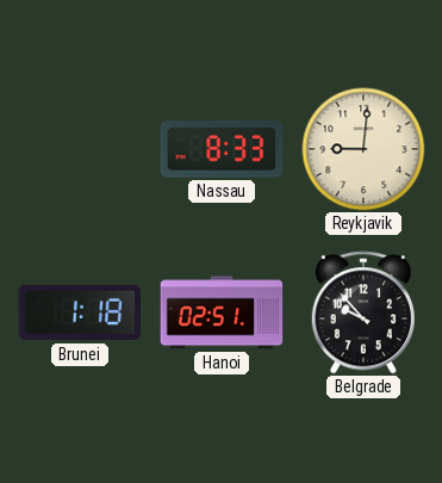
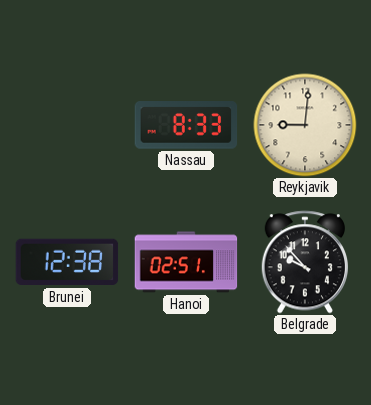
Brunei: 1:18 -> 12:38 (67, 262)
